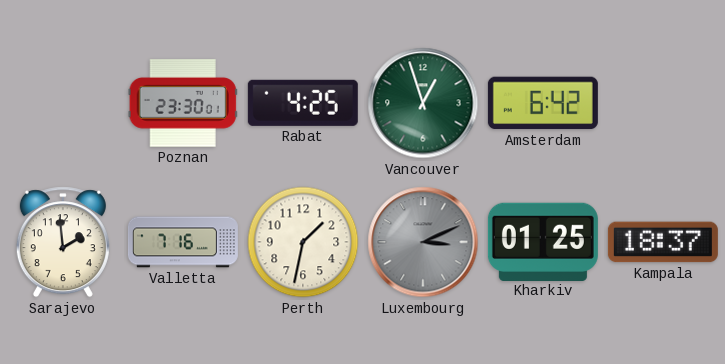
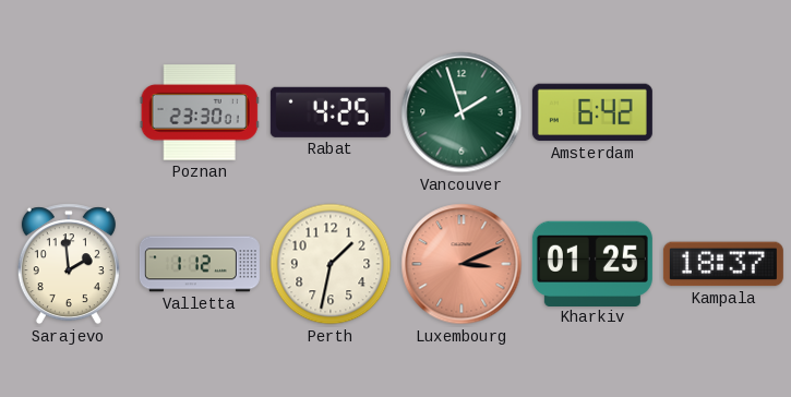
Vancouver: 12:57 -> 1:57 (462, 112)
Valletta: 7:16 -> 1:12 (200, 264)
Luxembourg dial: grey -> salmon (462, 264)
